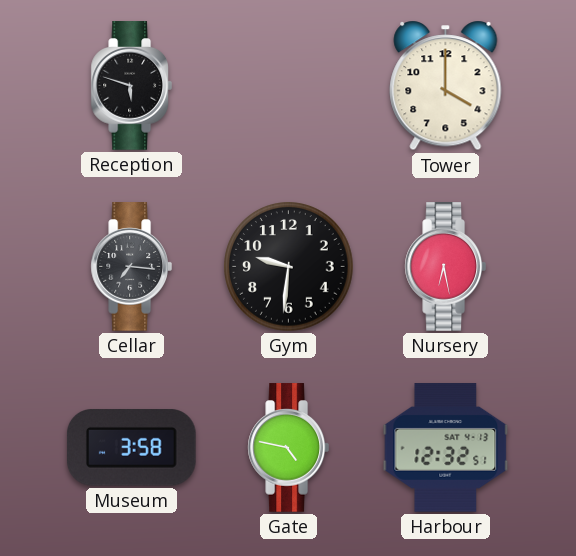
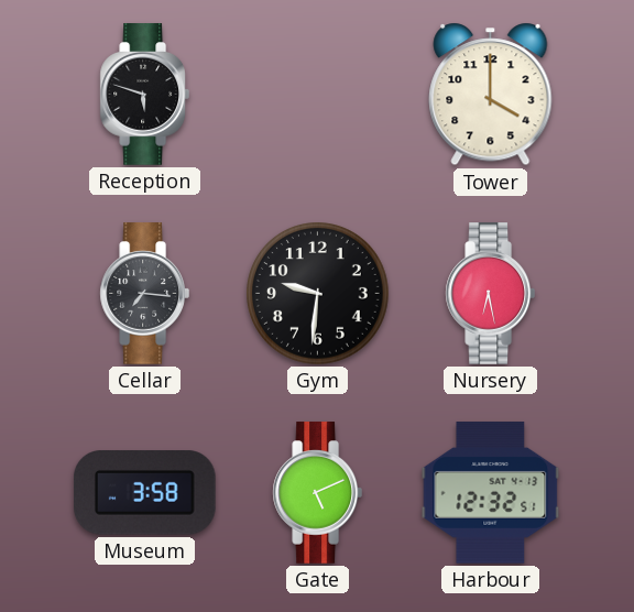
Gate: 4:47 -> 5:11 (317, 493)
